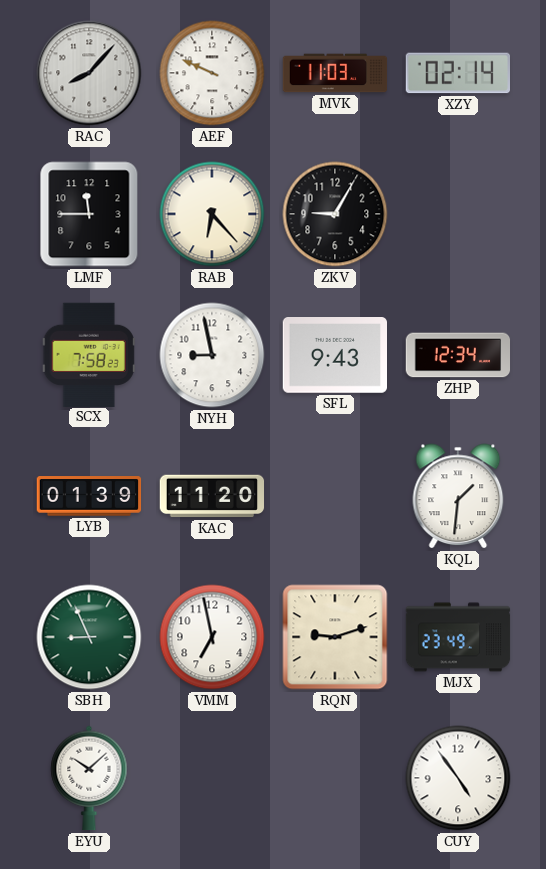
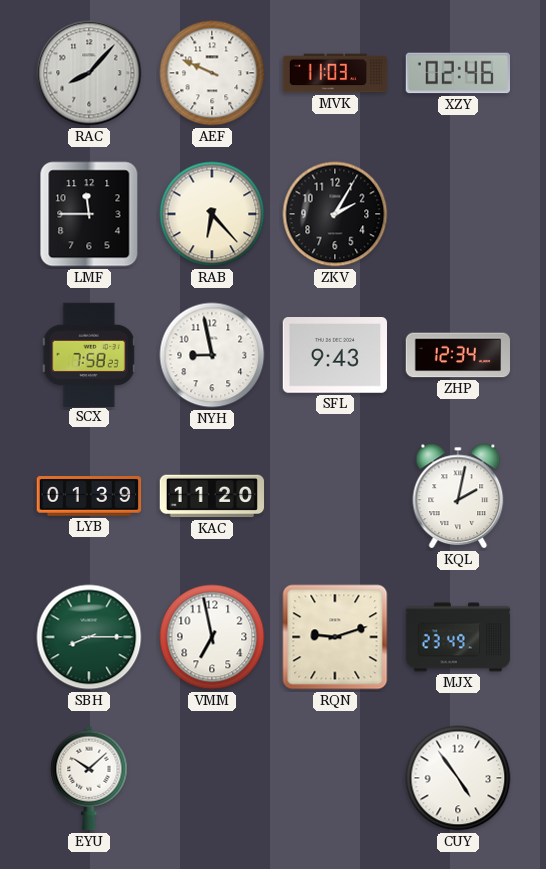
XZY: 02:14 -> 02:46 (457, 73)
ZKV: 9:05 -> 2:05 (335, 214)
KQL: 1:31 -> 2:02 (458, 496)
SBH: 8:56 -> 8:15 (89, 637)
